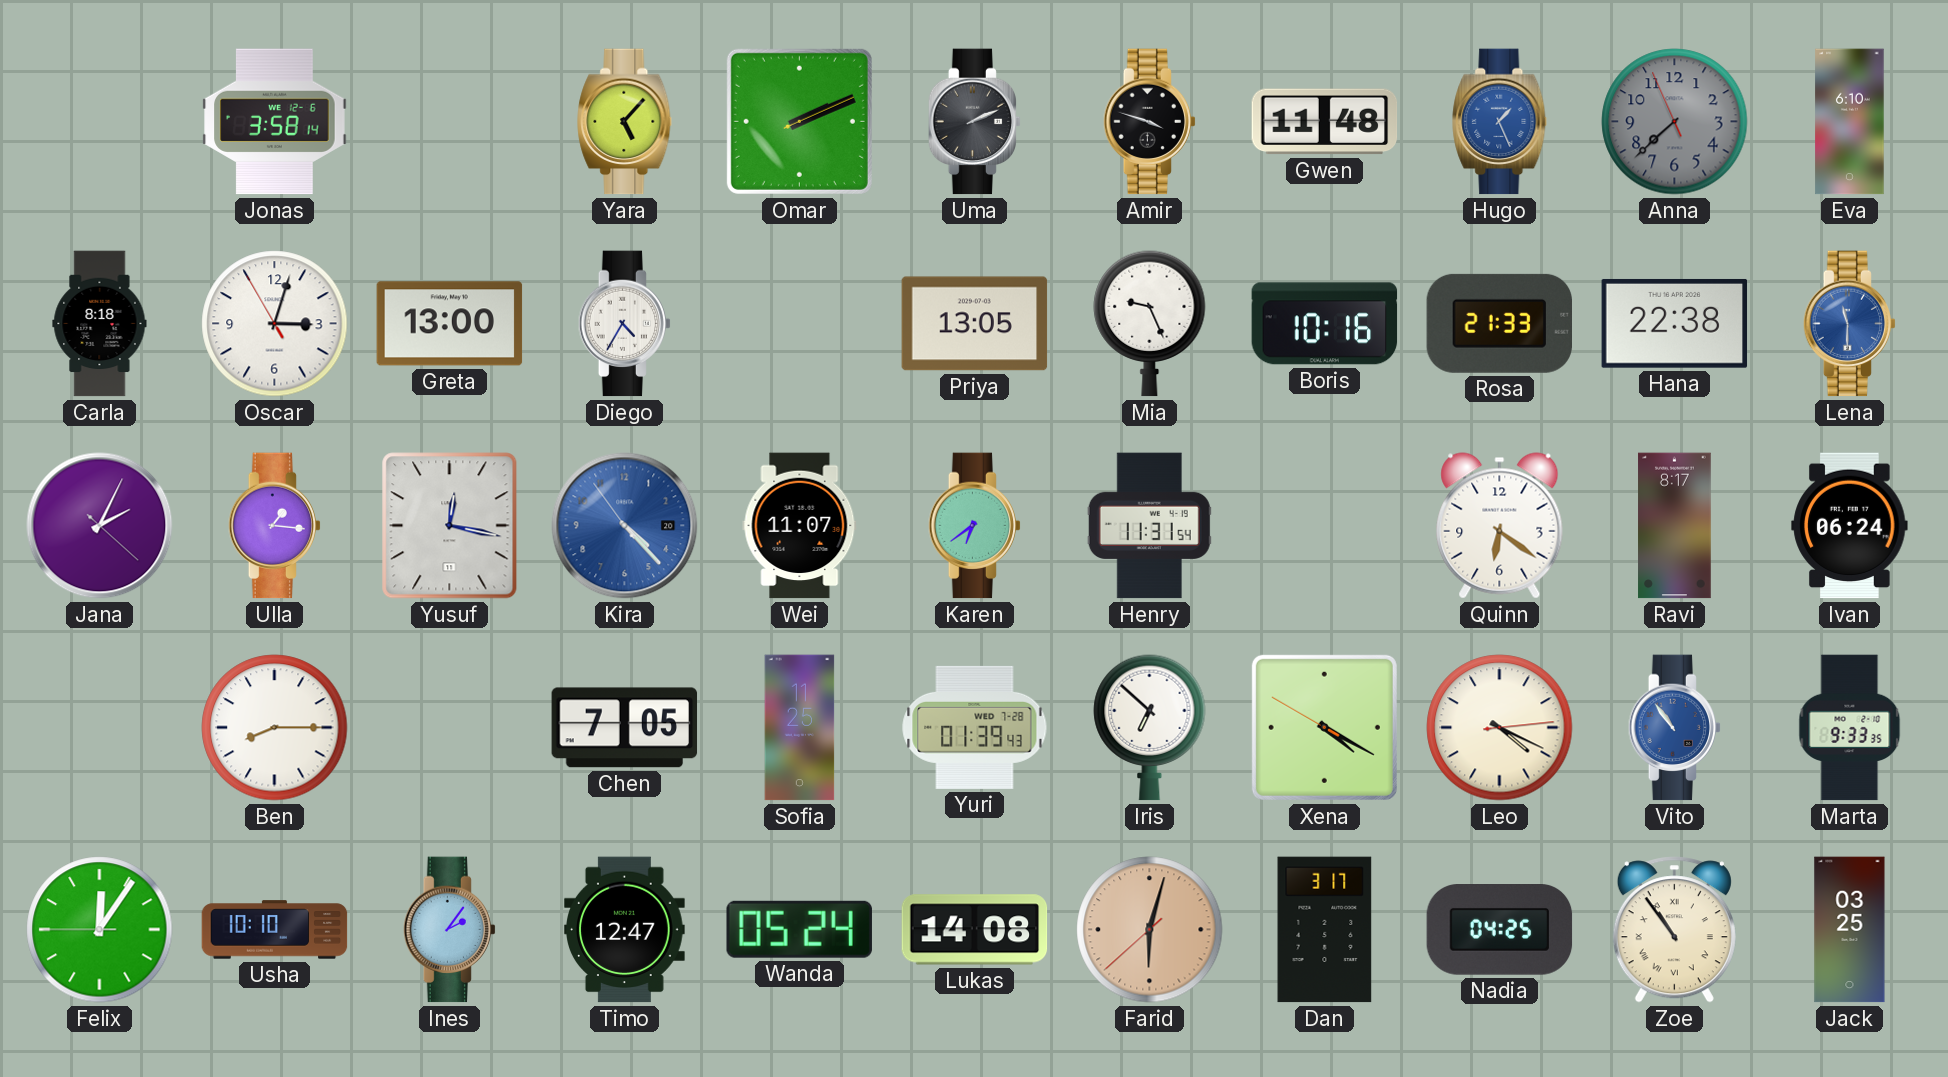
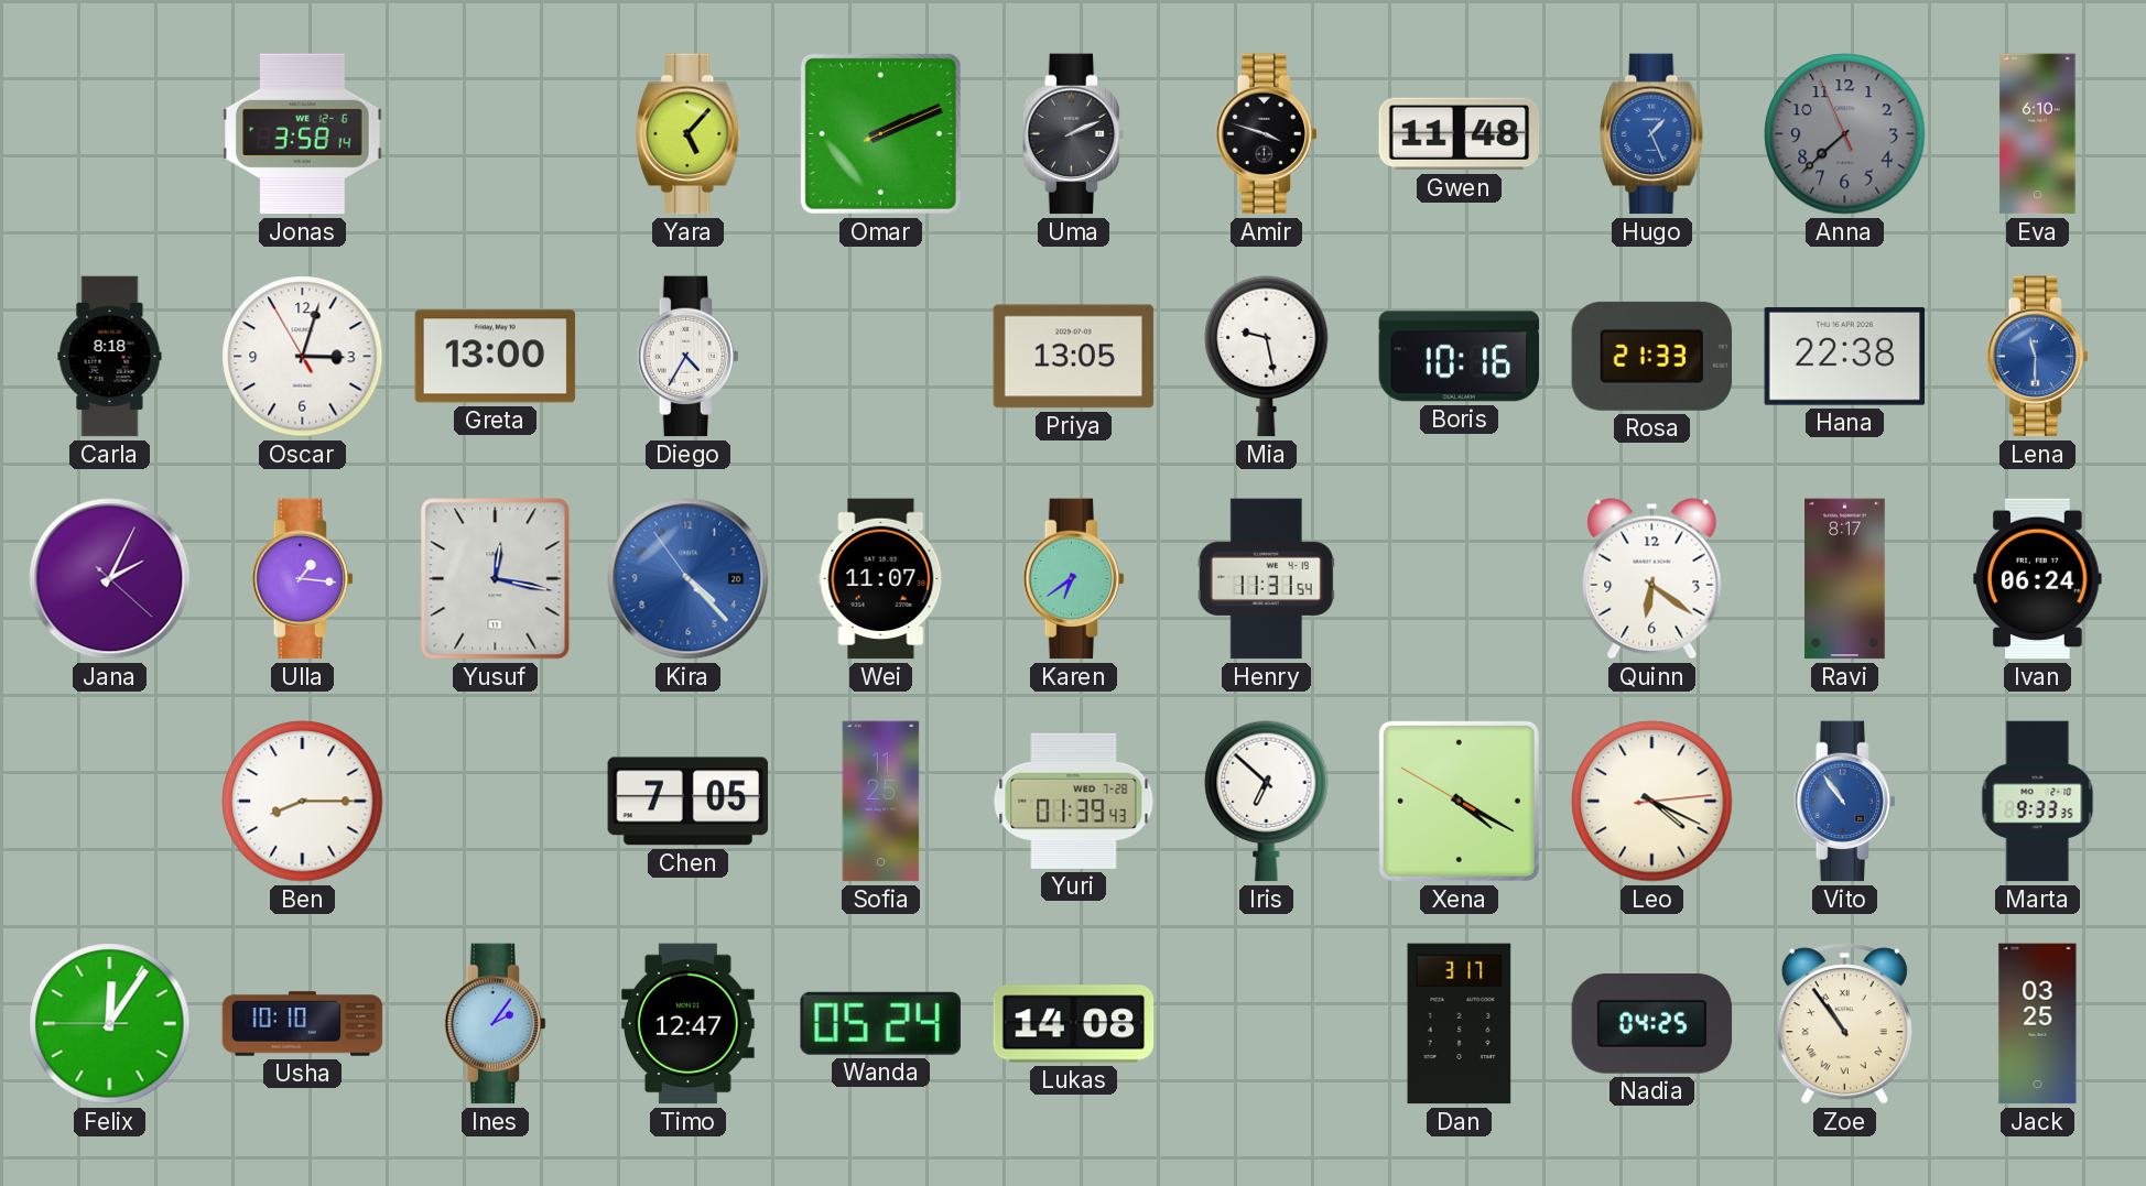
Mia: 9:26 -> 9:28 (1267, 357)
Farid: 6:02 -> none (1150, 930)
